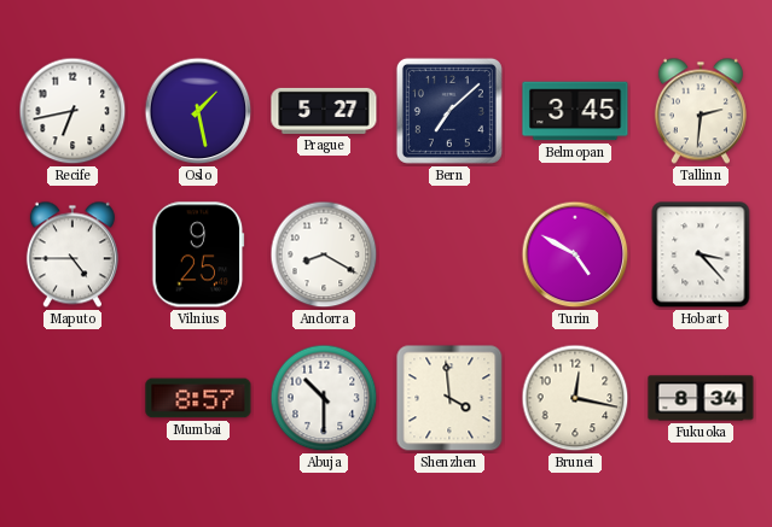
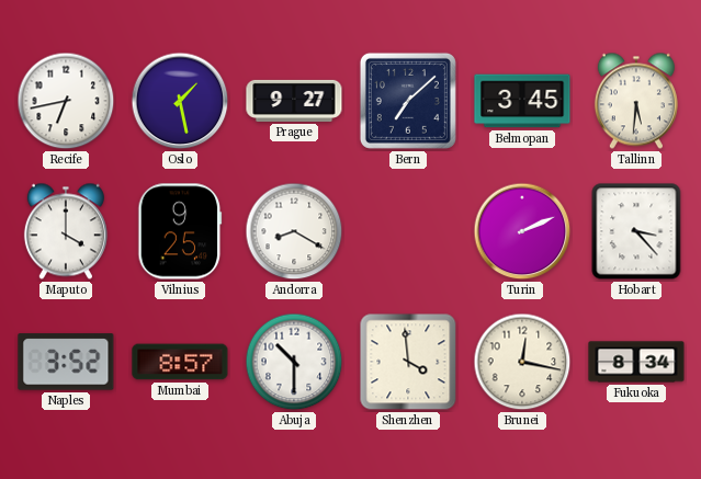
Prague: 5:27 -> 9:27 (294, 101)
Tallinn: 2:31 -> 5:31 (636, 101)
Maputo: 4:45 -> 4:00 (66, 231)
Turin: 4:50 -> 2:11 (522, 231)
Naples: none -> 3:52 (66, 362)
